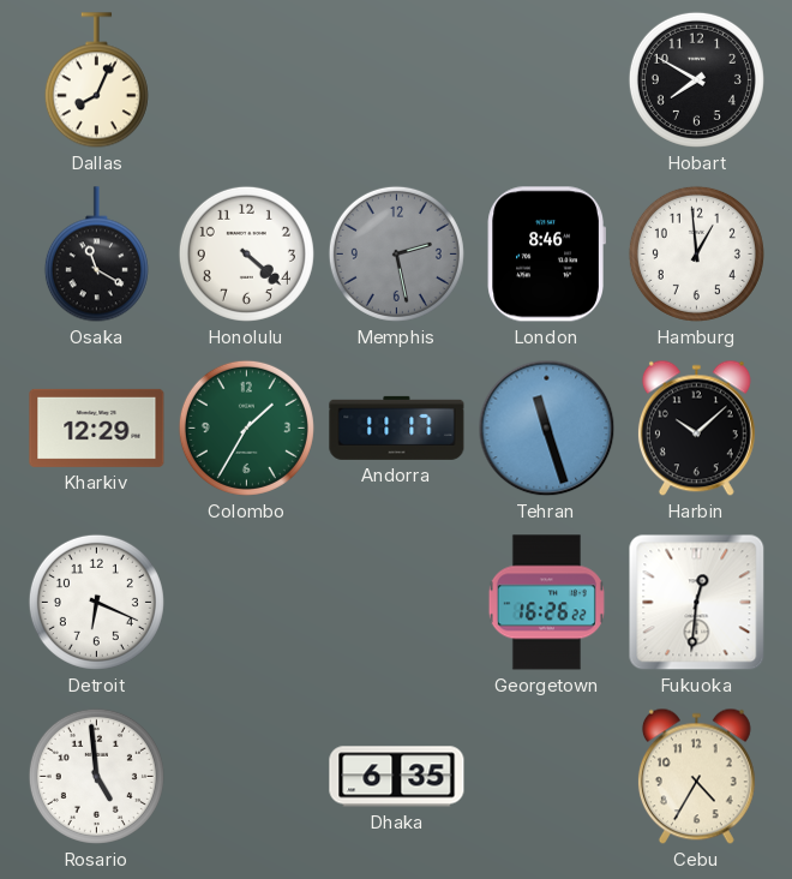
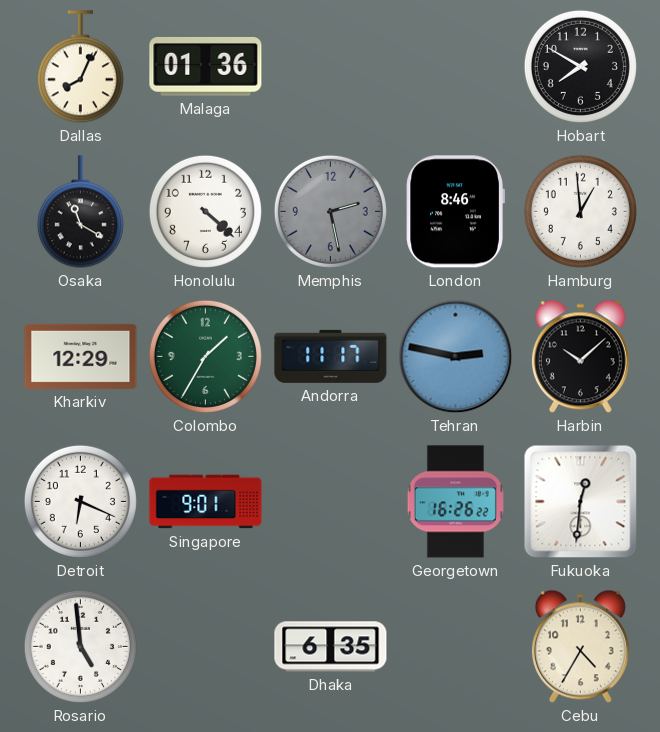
Malaga: none -> 01:36 (206, 67)
Tehran: 11:27 -> 2:47 (456, 357)
Singapore: none -> 9:01 (206, 502)
